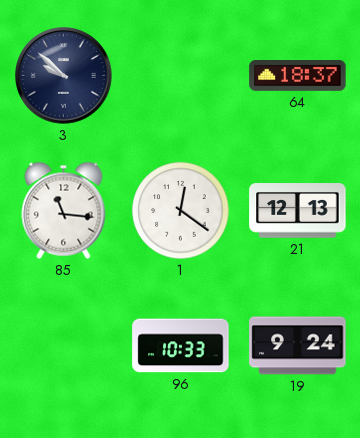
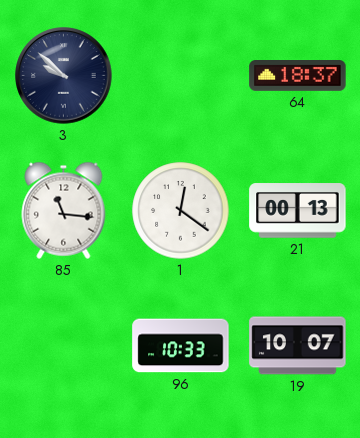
21: 12:13 -> 00:13 (298, 211)
19: 9:24 -> 10:07 (298, 346)
